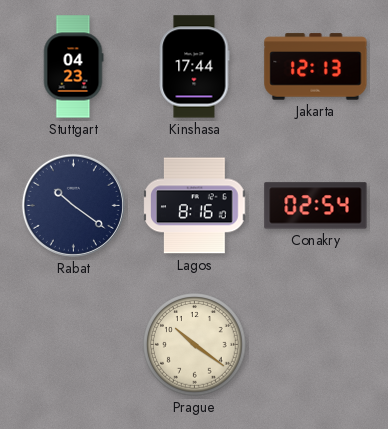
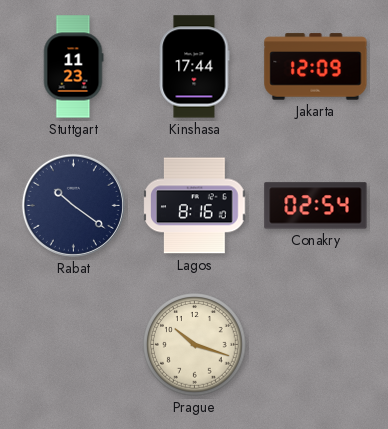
Stuttgart: 04:23 -> 11:23 (73, 67)
Jakarta: 12:13 -> 12:09 (316, 67)
Prague: 10:21 -> 10:18 (195, 345)
